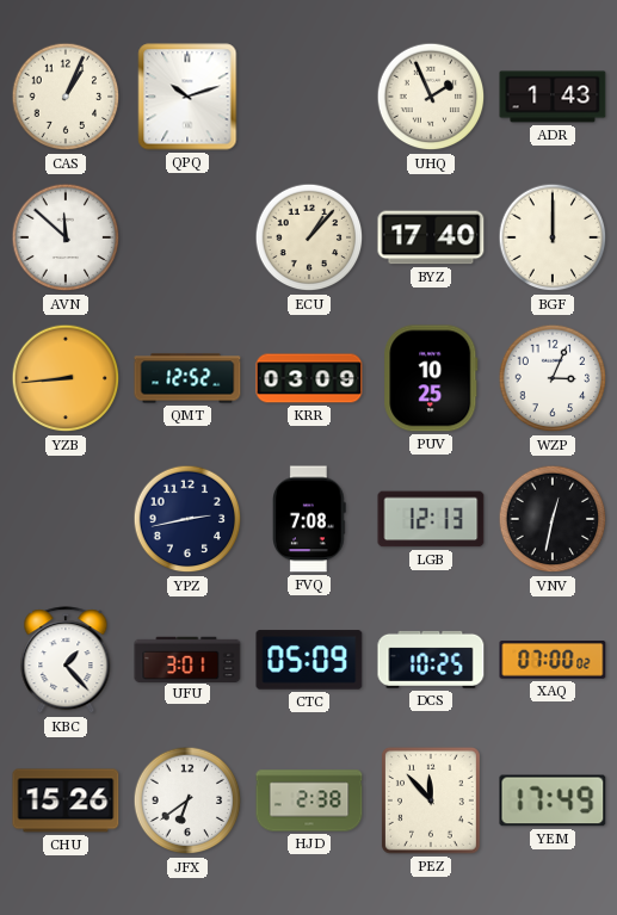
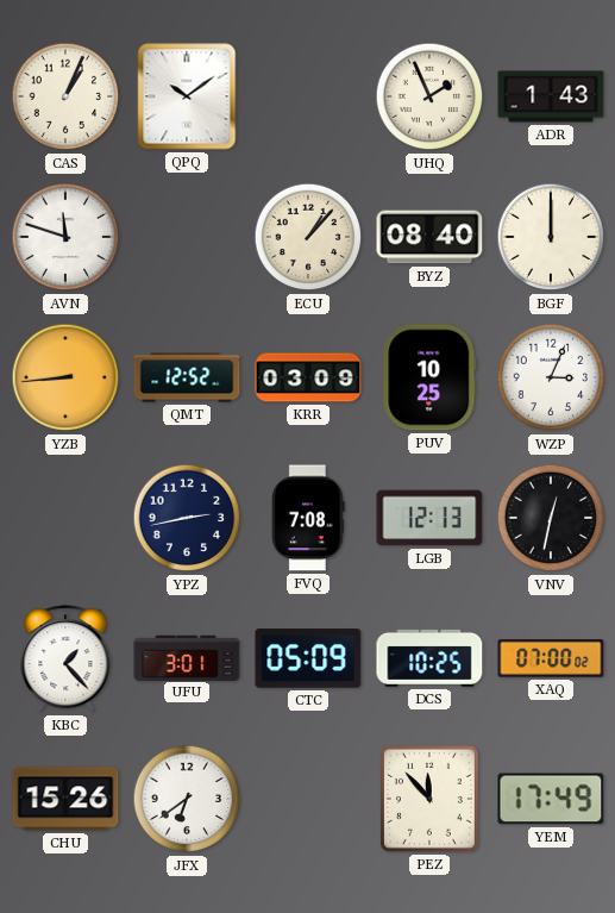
QPQ: 10:12 -> 10:09 (187, 96)
AVN: 11:52 -> 11:48 (65, 237)
BYZ: 17:40 -> 08:40 (429, 237)
HJD: 2:38 -> none (309, 800)
